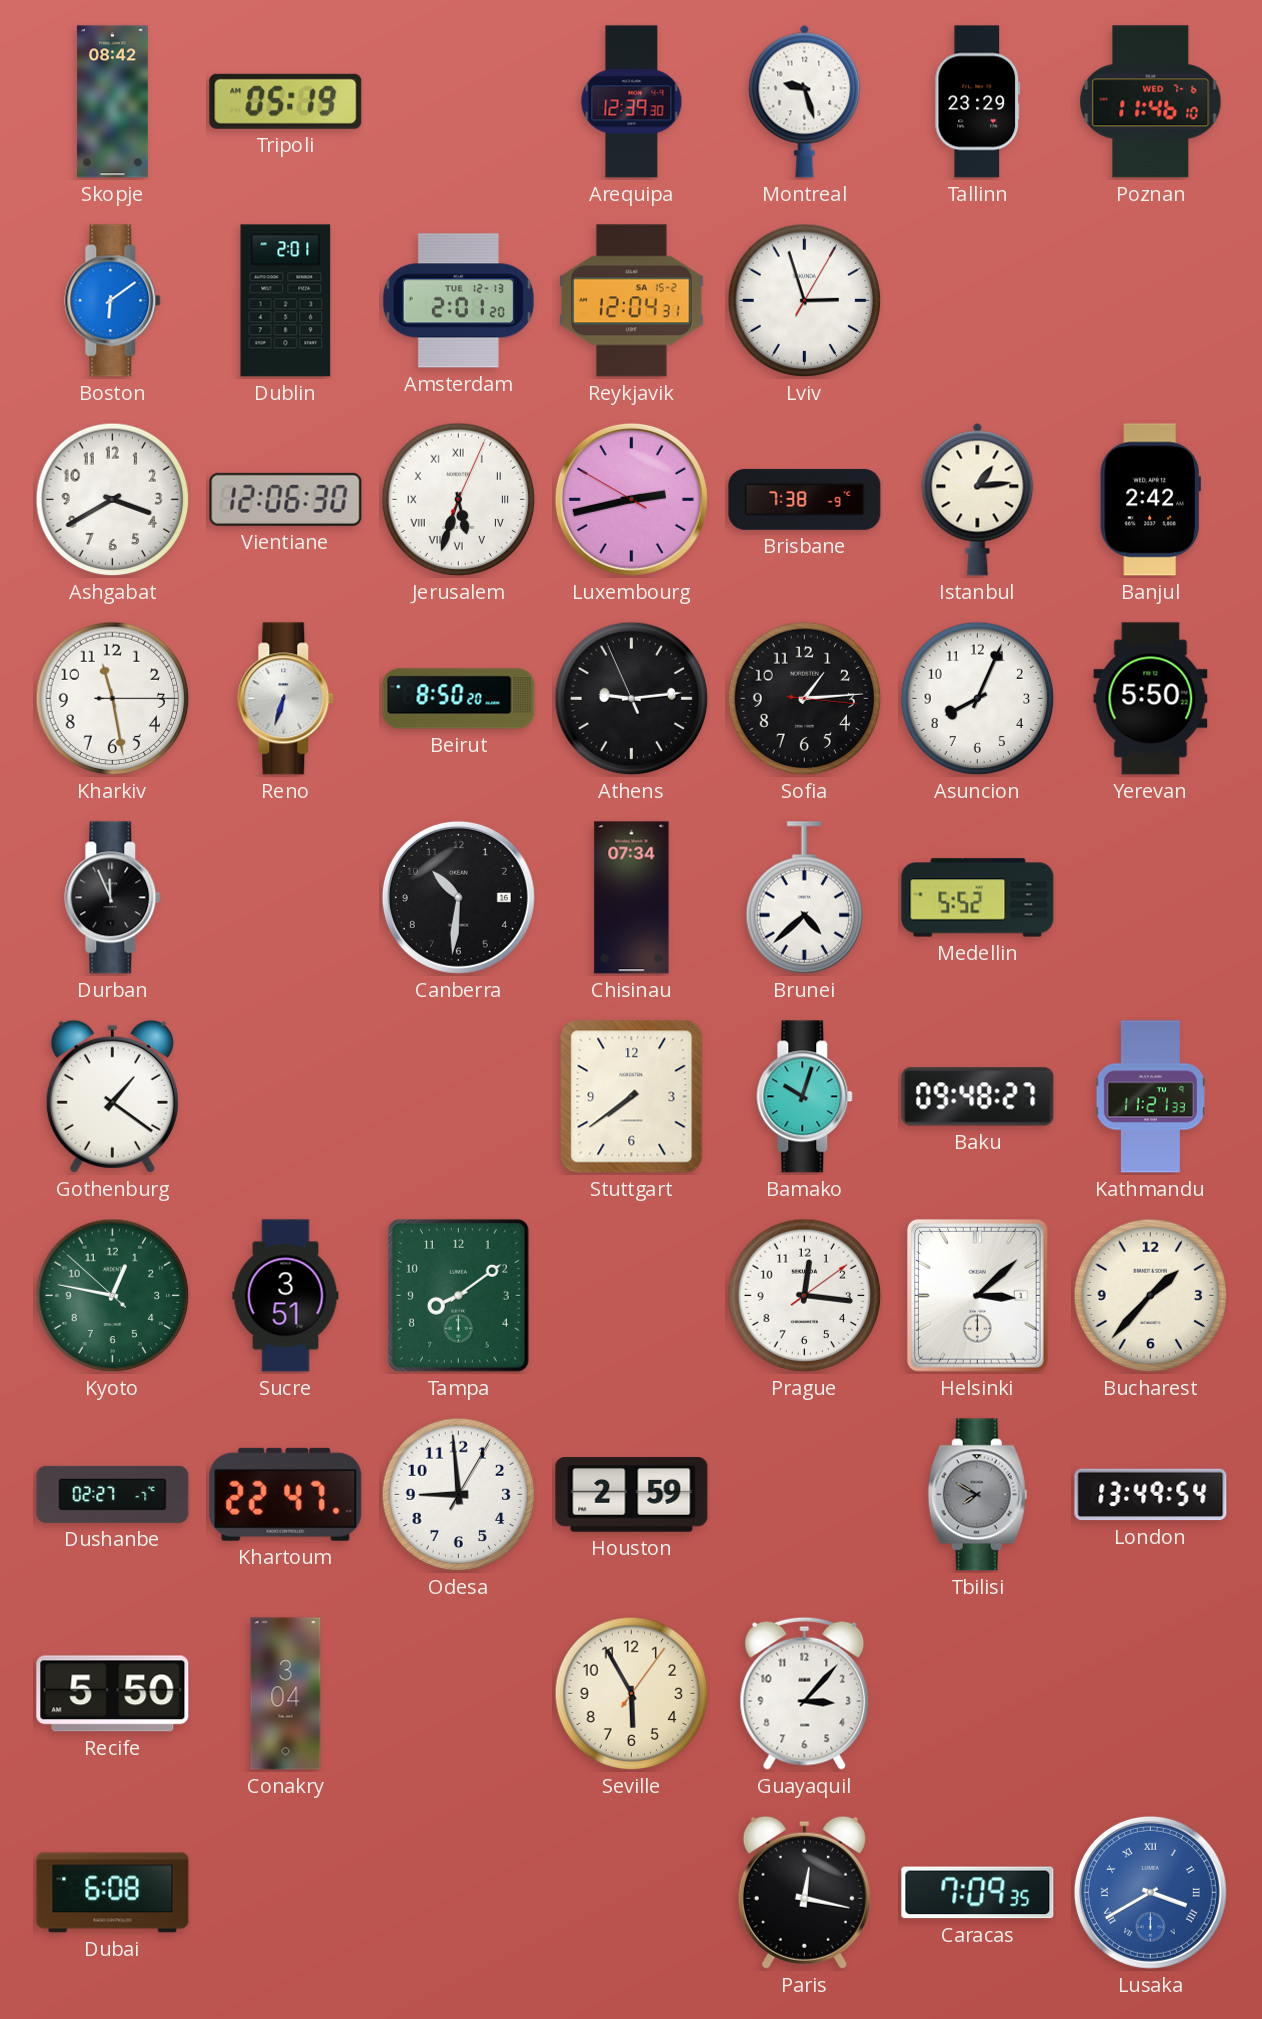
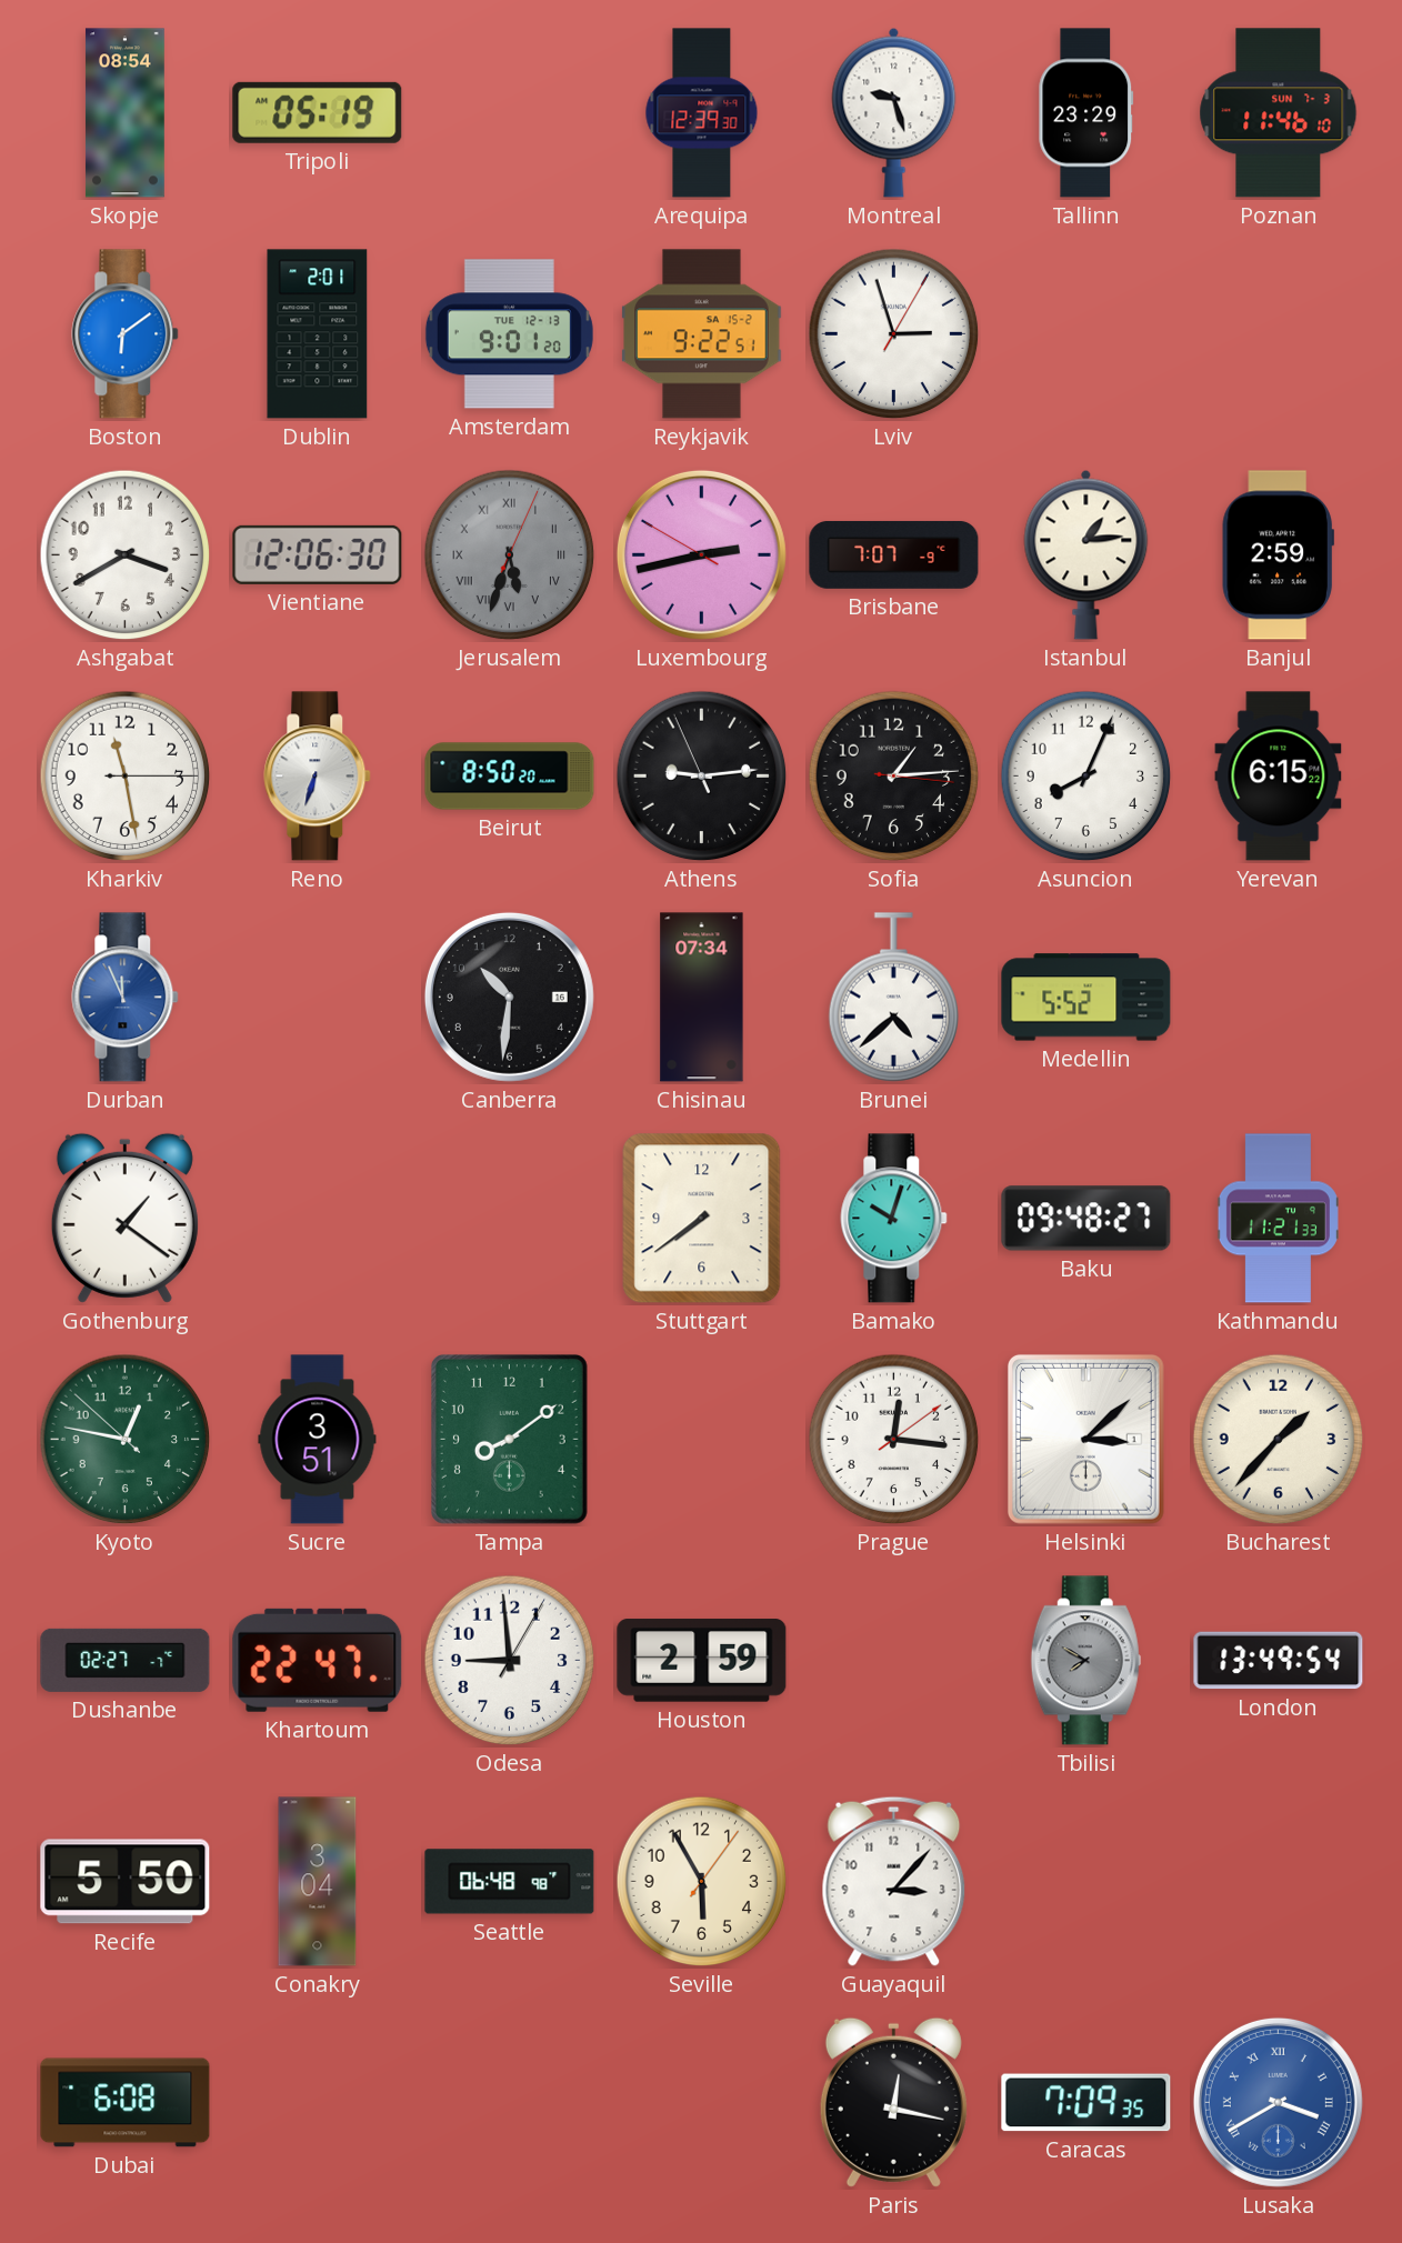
Skopje: 08:42 -> 08:54 (126, 113)
Poznan date: WED 7-6 -> SUN 7-3 (1279, 113)
Amsterdam: 2:01 -> 9:01 (509, 334)
Reykjavik: 12:04 -> 9:22 (702, 334)
Jerusalem dial: white -> grey (510, 555)
Brisbane: 7:38 -> 7:07 (894, 554)
Banjul: 2:42 -> 2:59 (1278, 555)
Yerevan: 5:50 -> 6:15 (1279, 777)
Durban dial: black -> blue (126, 998)
Seattle: none -> 06:48 (510, 1882)
